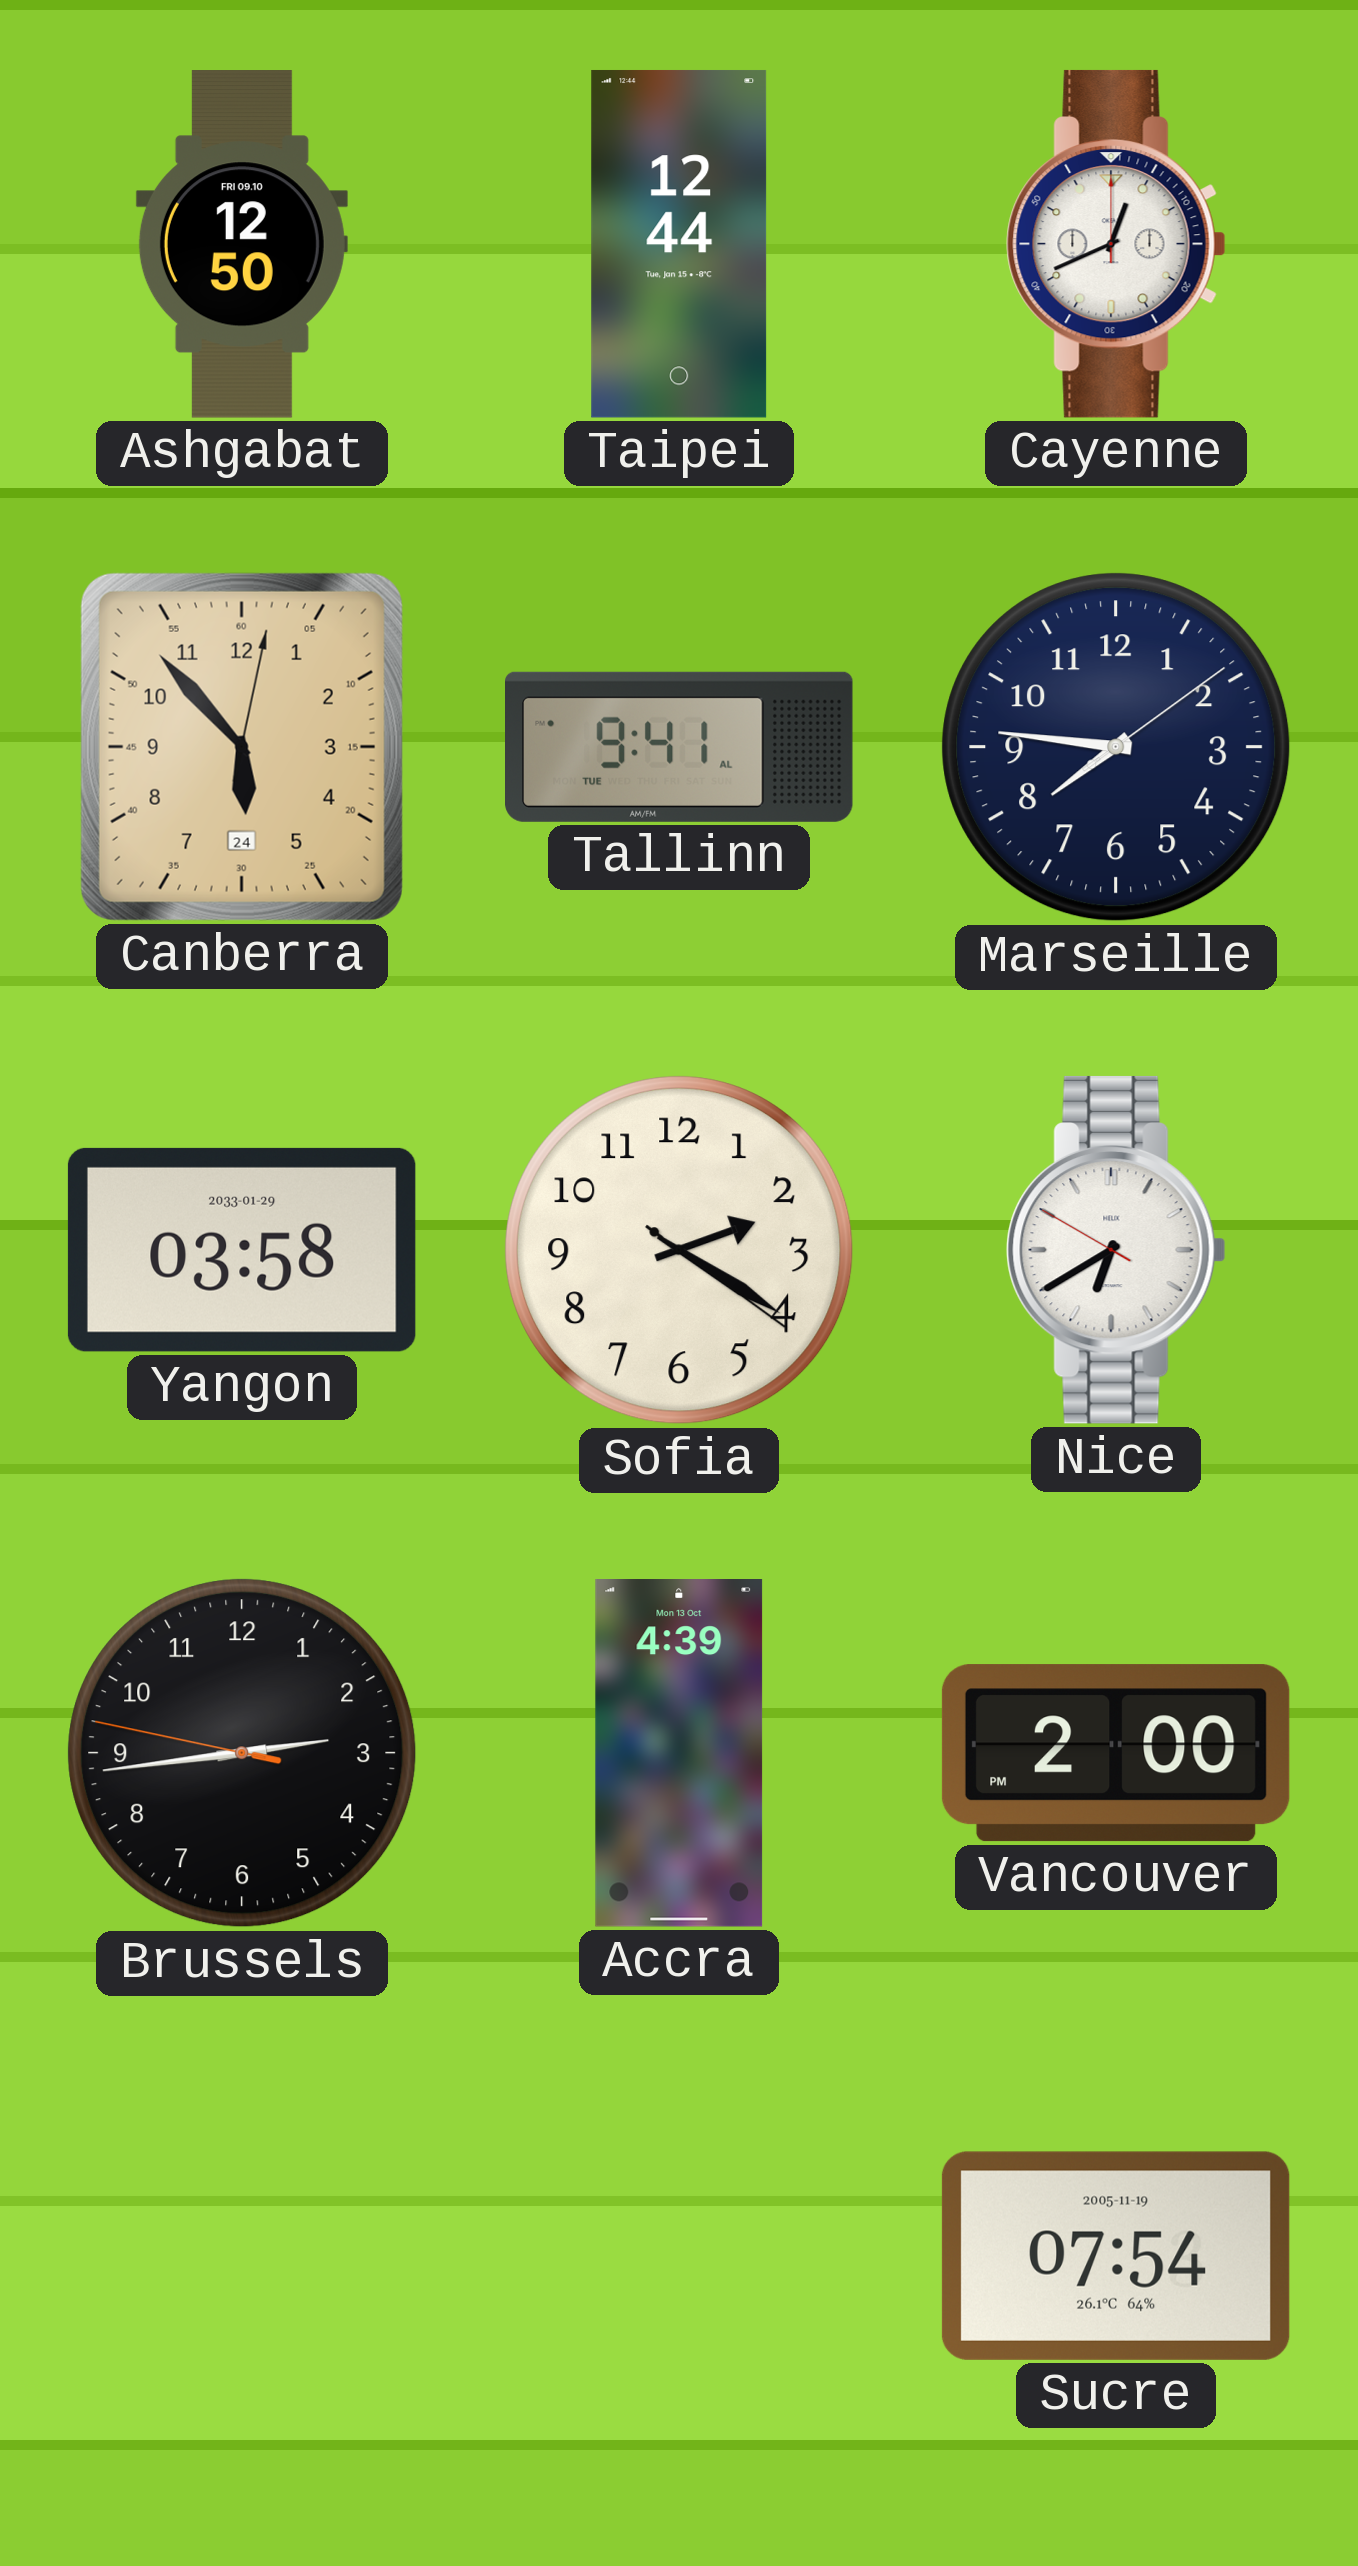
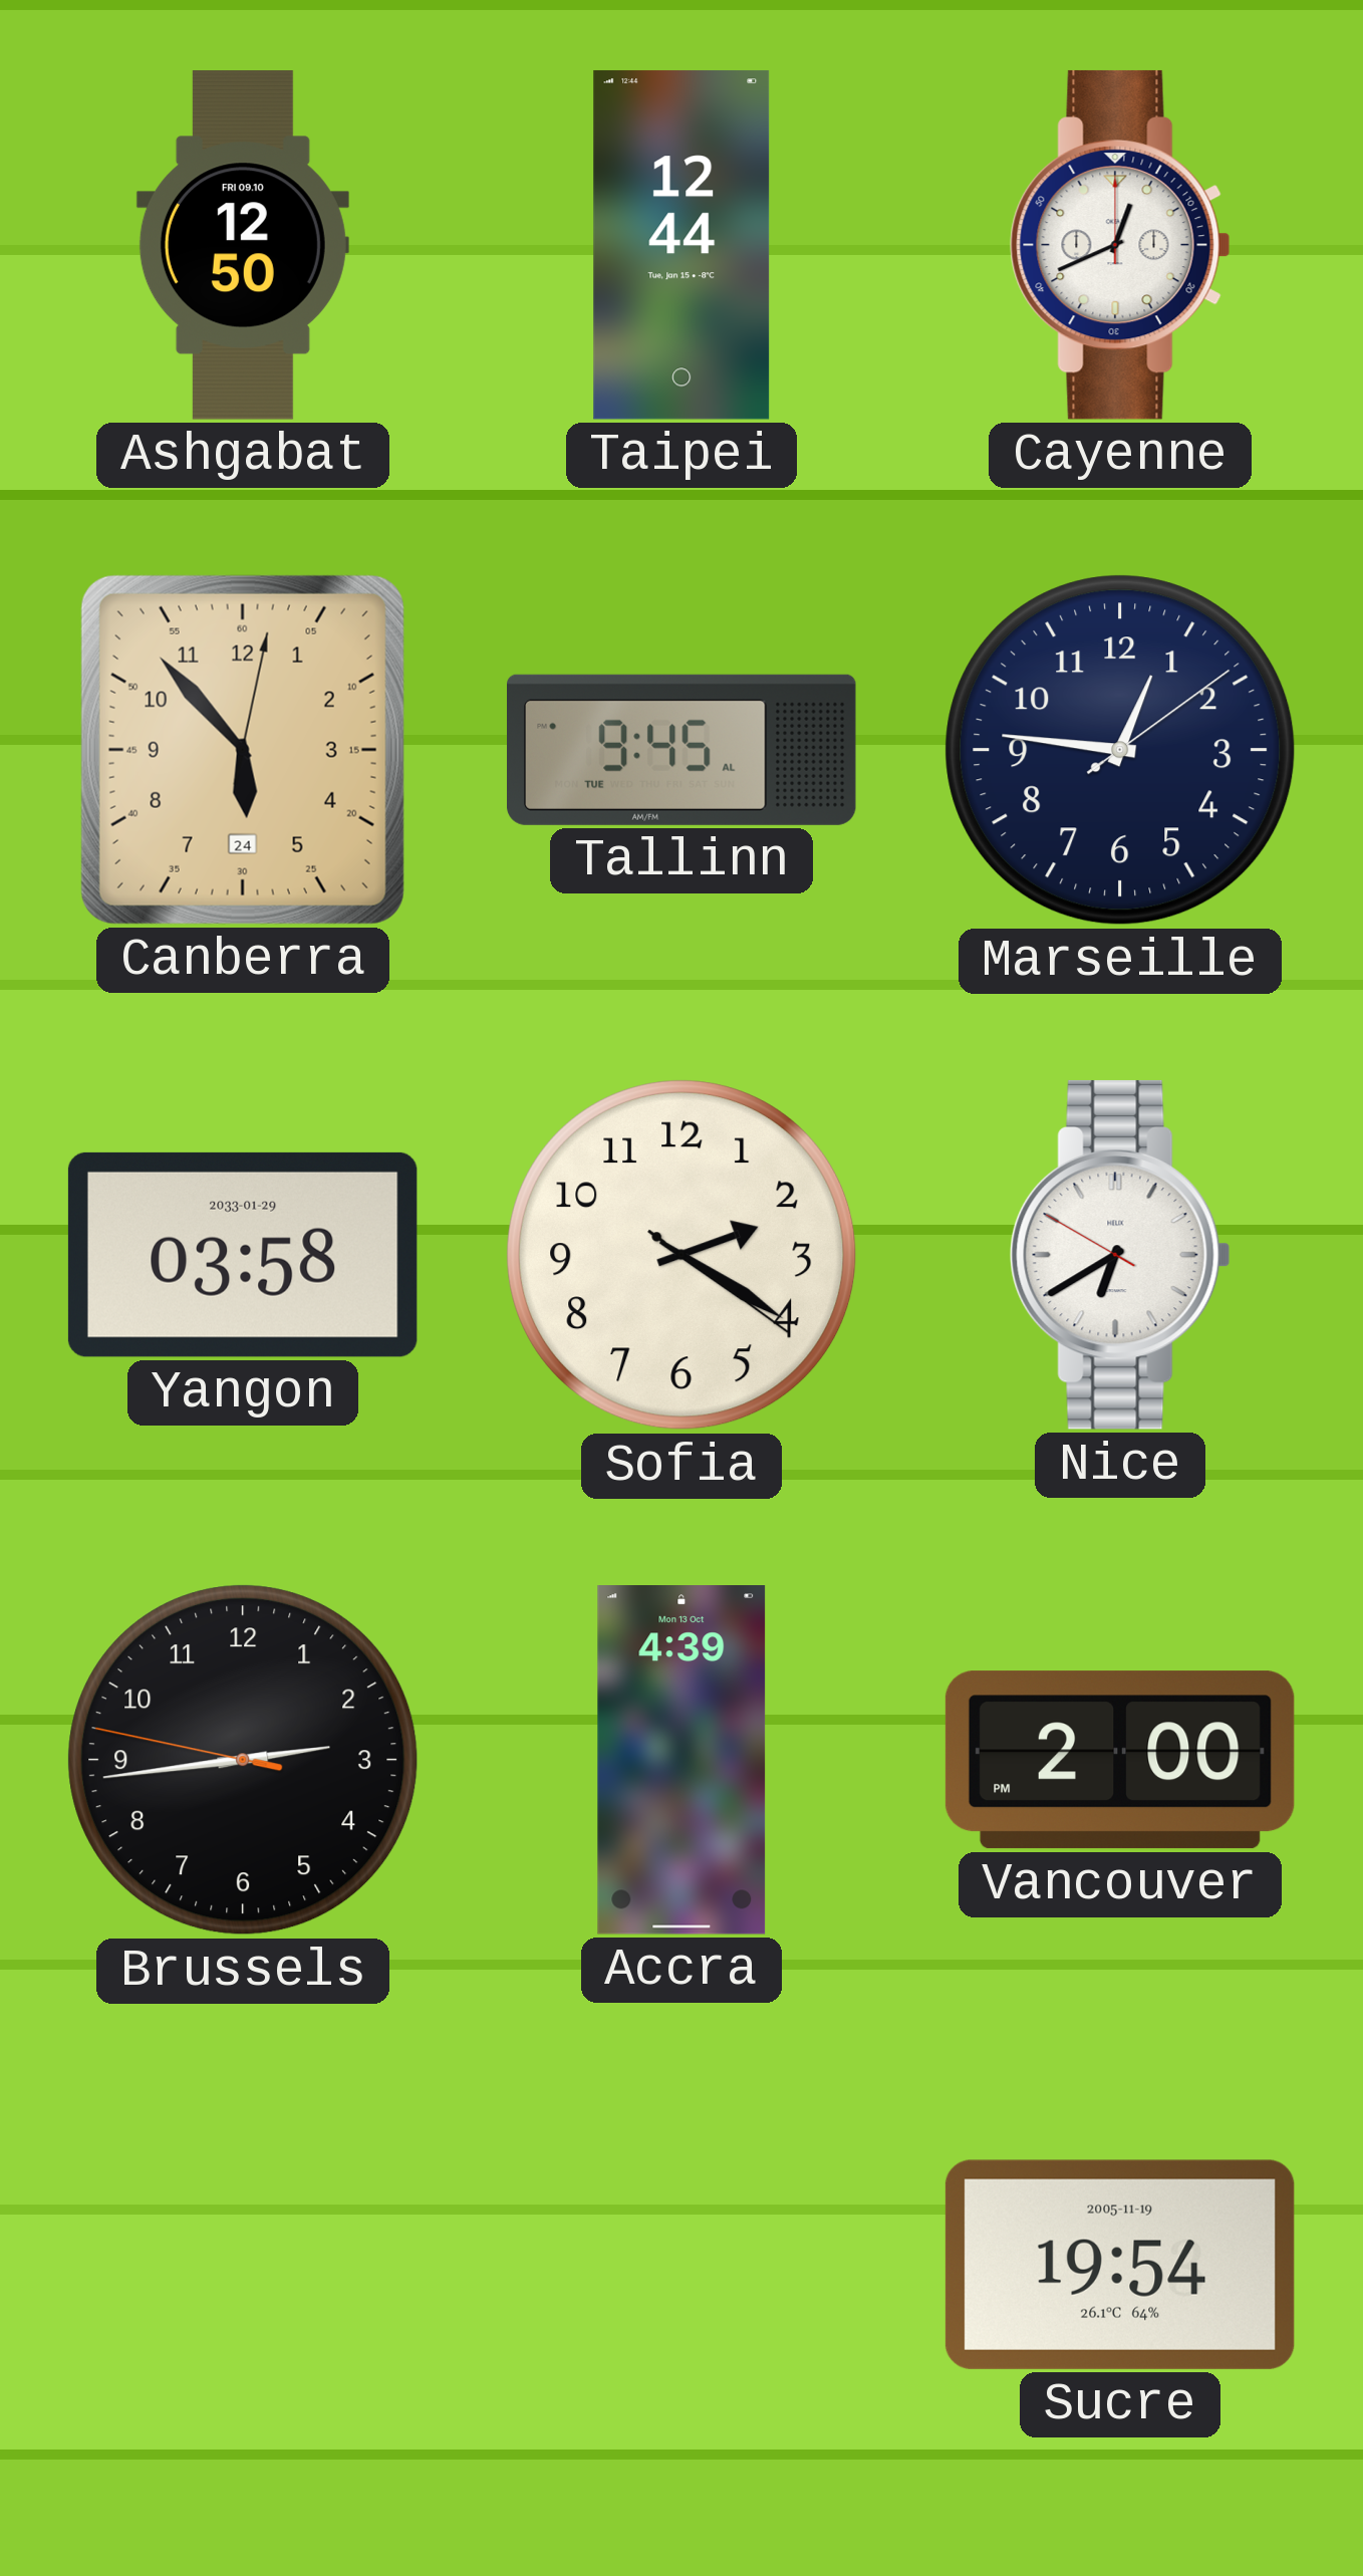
Tallinn: 9:41 -> 9:45 (683, 750)
Marseille: 7:46 -> 12:46 (1120, 750)
Sucre: 07:54 -> 19:54 (1120, 2265)
